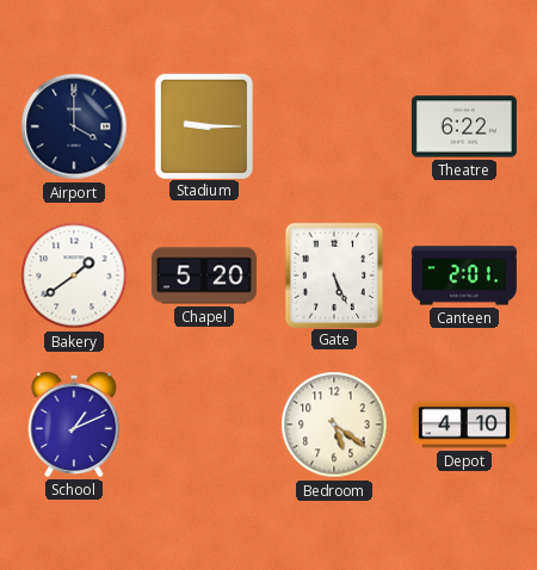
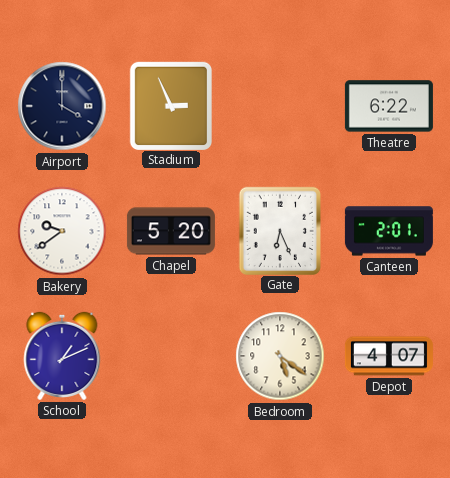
Stadium: 9:15 -> 2:56 (170, 105)
Bakery: 1:39 -> 9:39 (62, 231)
Gate: 5:26 -> 6:26 (279, 230)
Depot: 4:10 -> 4:07 (389, 356)
